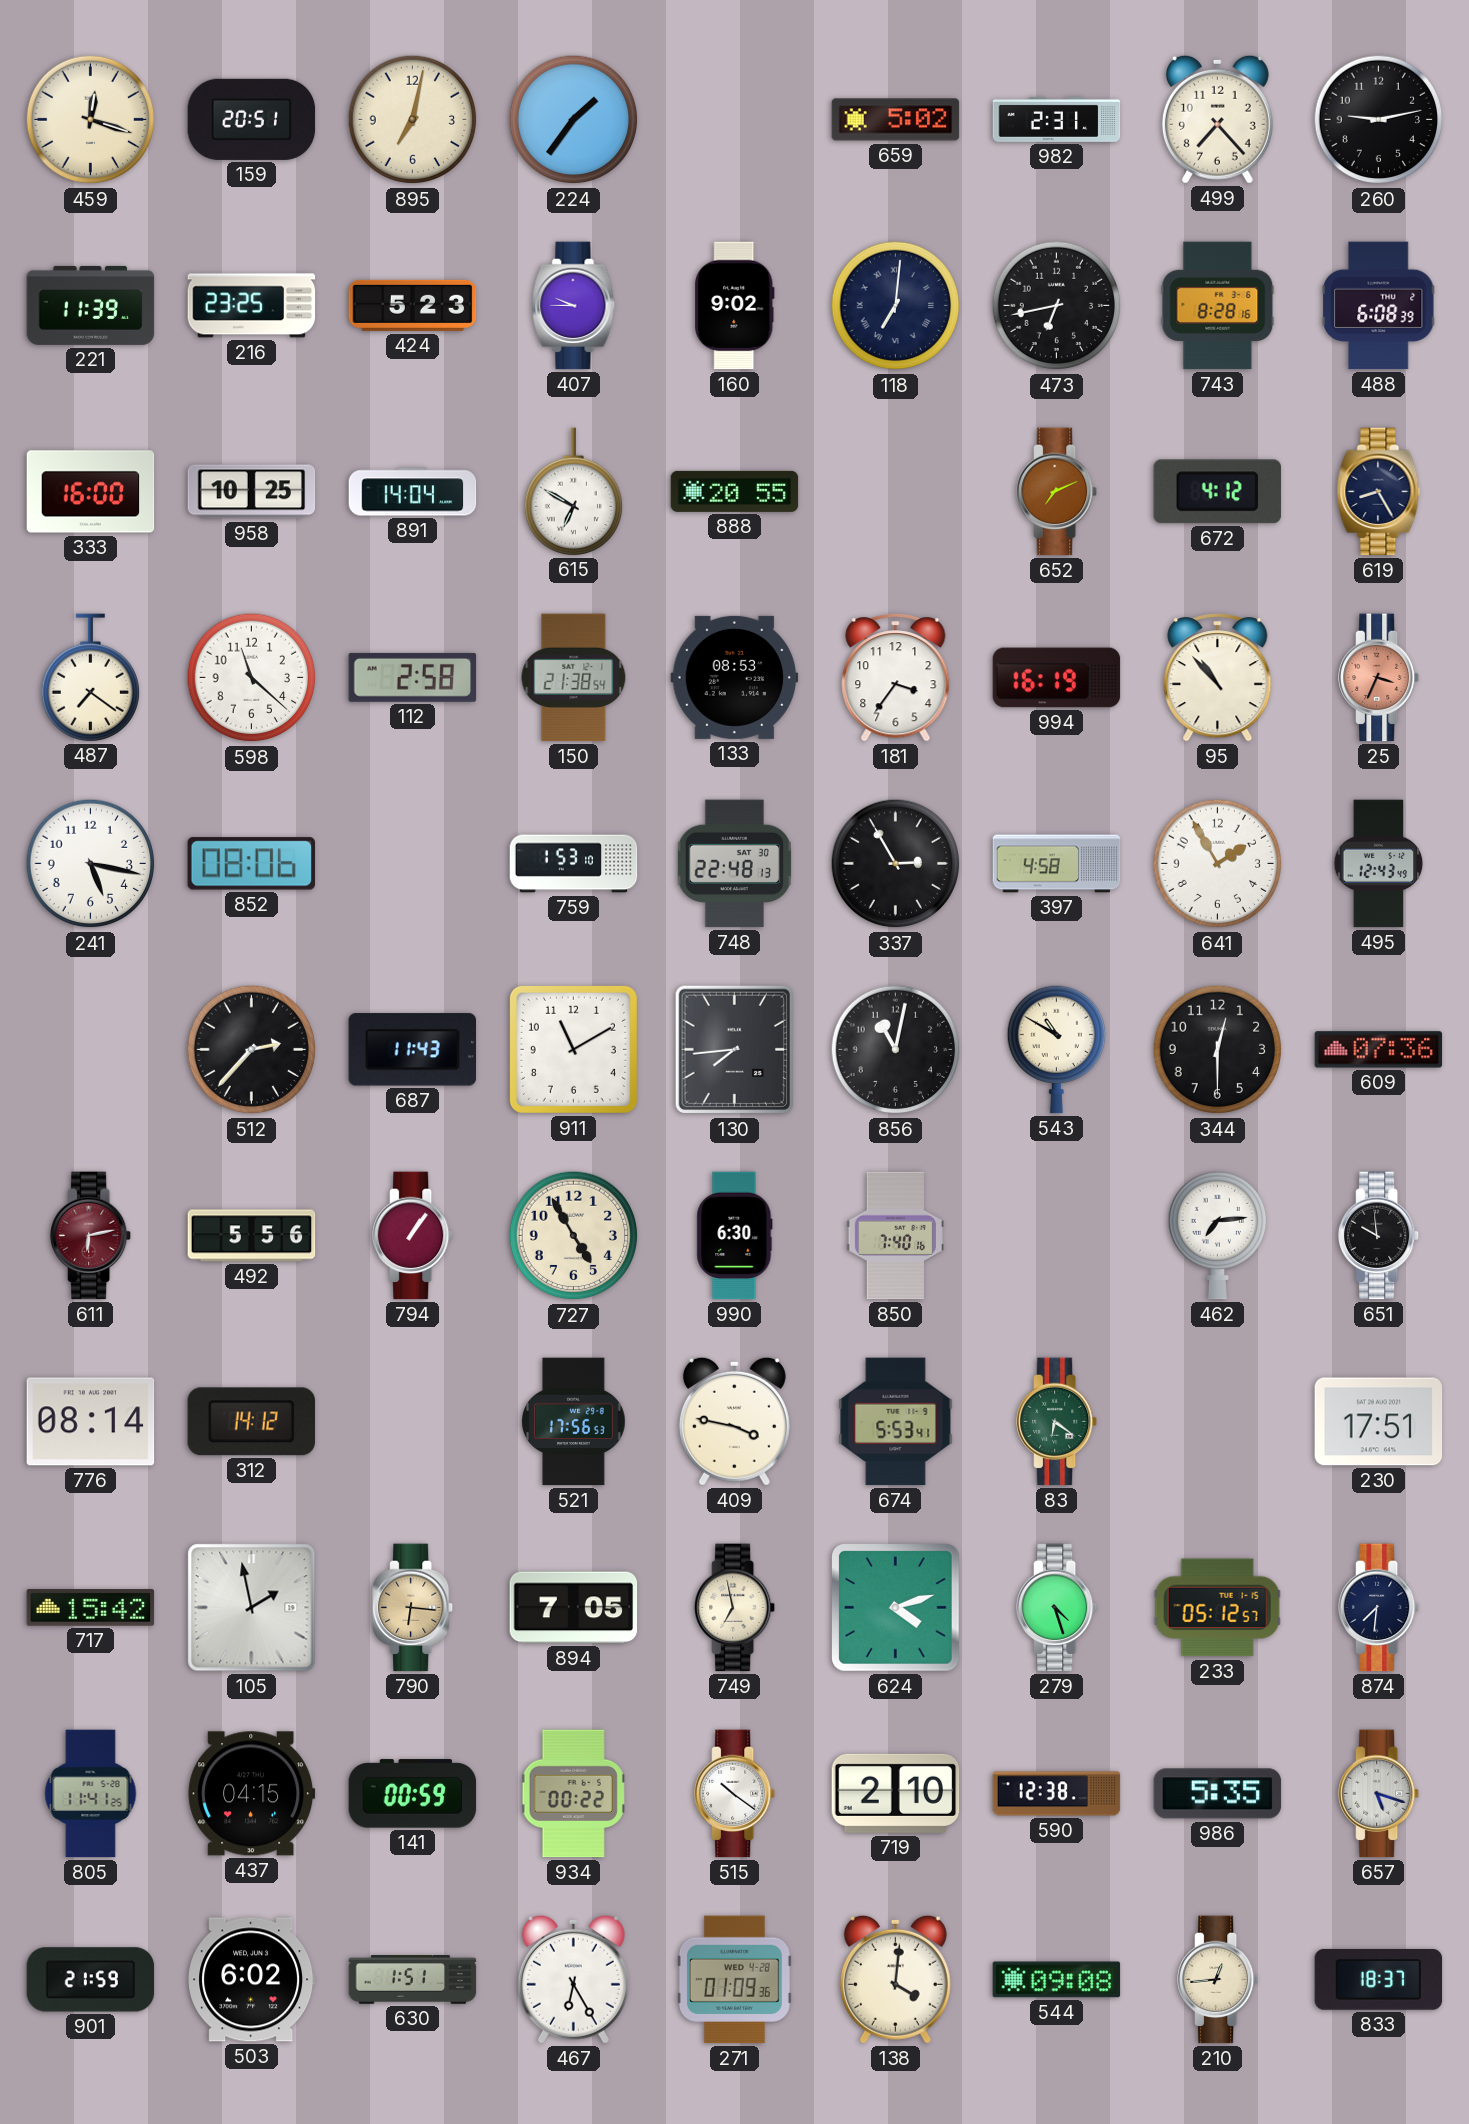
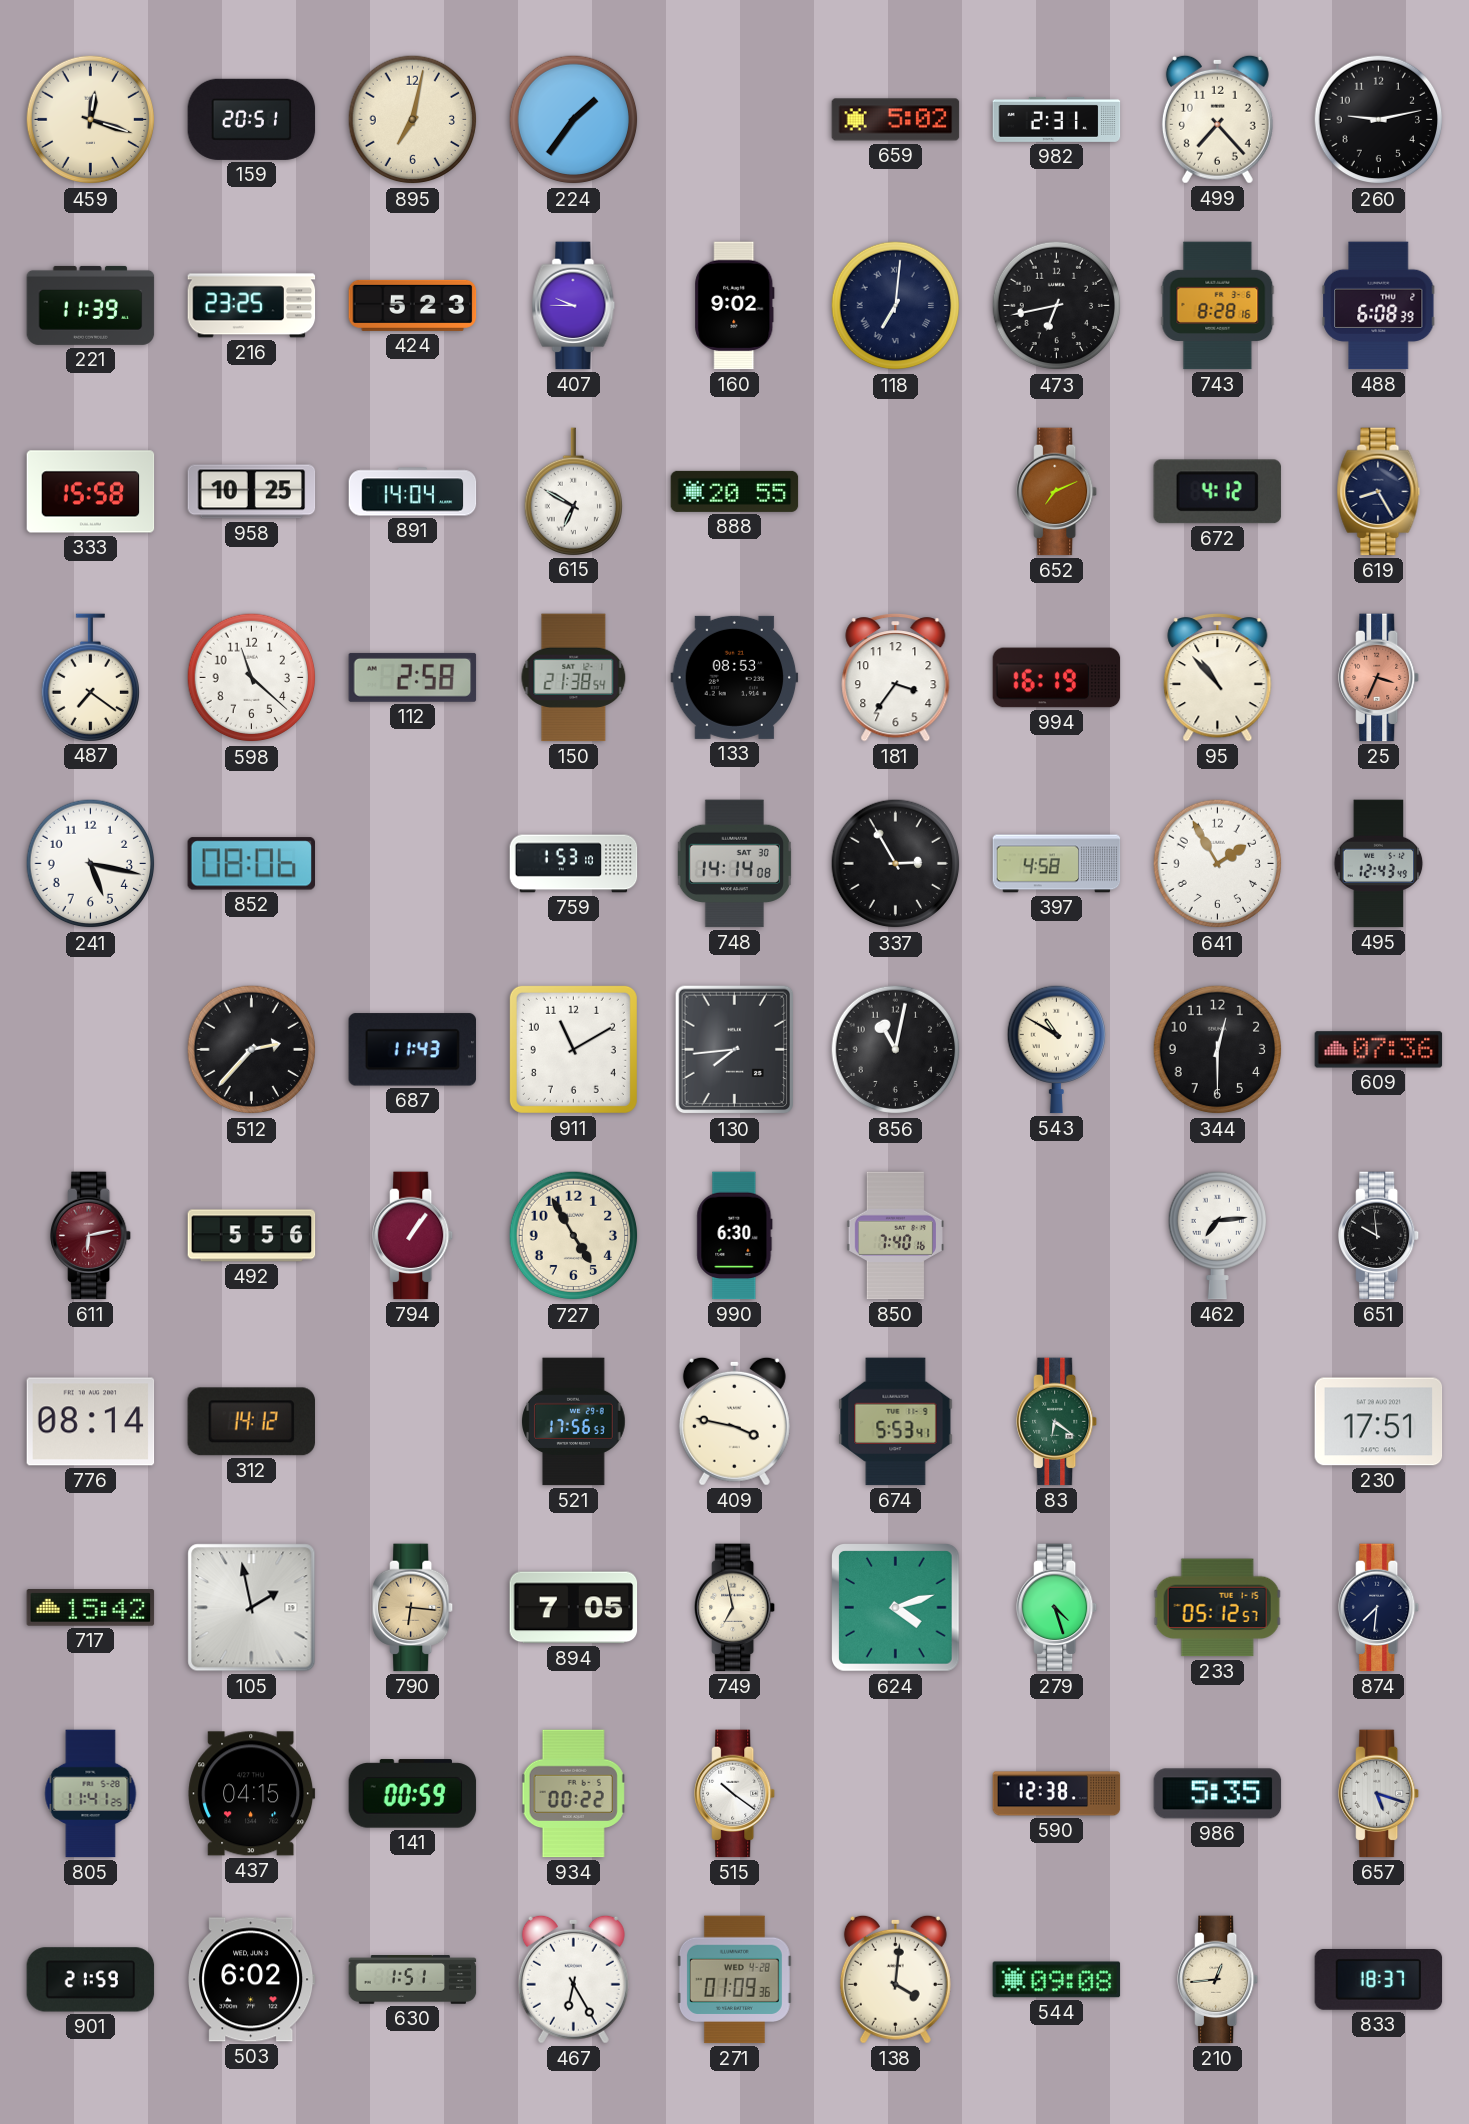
333: 16:00 -> 15:58 (91, 492)
748: 22:48 -> 14:14 (734, 864)
719: 2:10 -> none (896, 1793)
